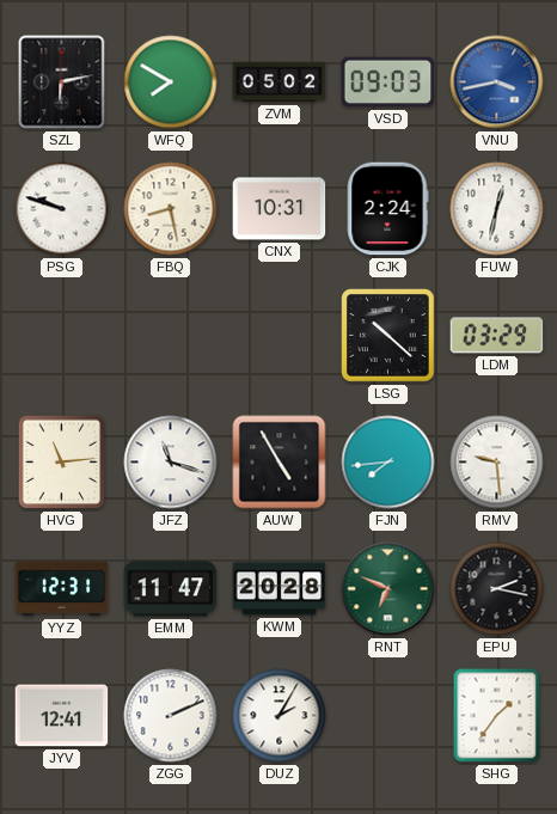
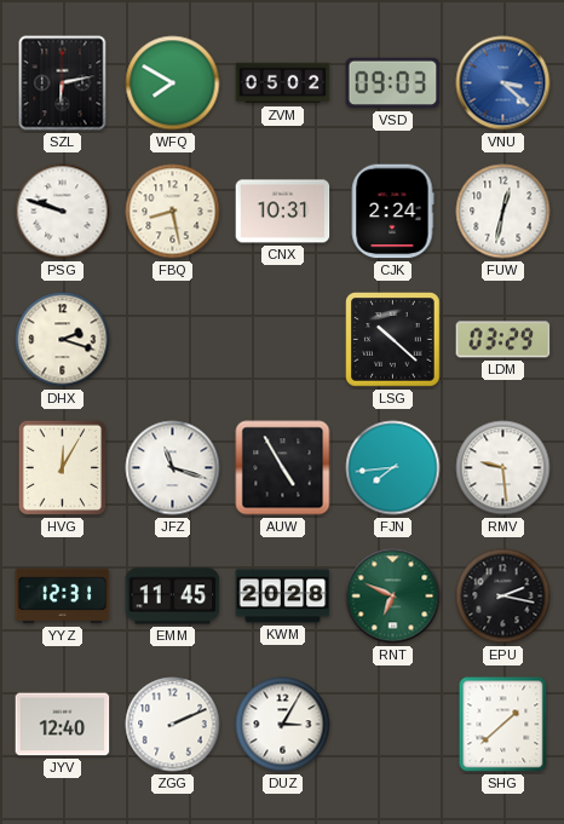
VNU: 3:43 -> 3:22 (503, 83)
DHX: none -> 2:18 (63, 340)
HVG: 11:14 -> 12:05 (63, 468)
EMM: 11:47 -> 11:45 (173, 597)
JYV: 12:41 -> 12:40 (63, 725)
DUZ: 2:05 -> 3:05 (283, 725)
SHG: 1:36 -> 1:38 (503, 725)
